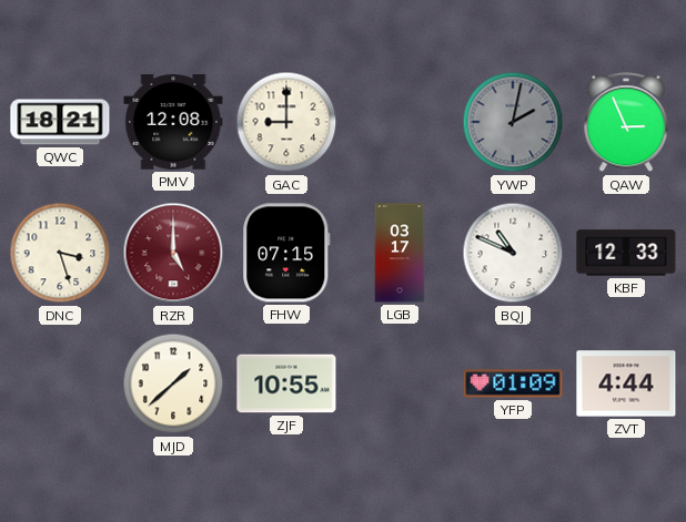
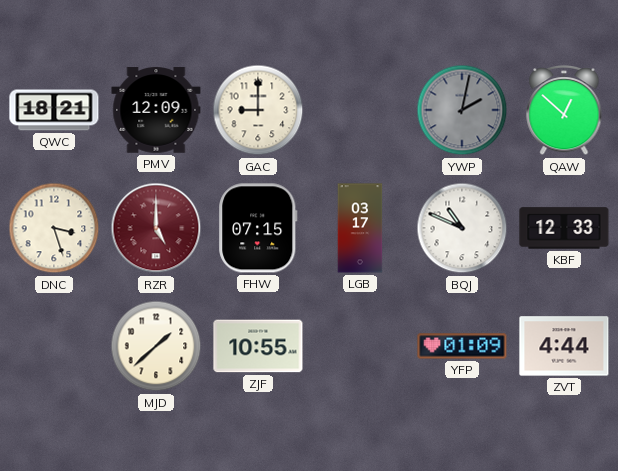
PMV: 12:08 -> 12:09 (156, 110)
QAW: 2:56 -> 12:52 (564, 110)
